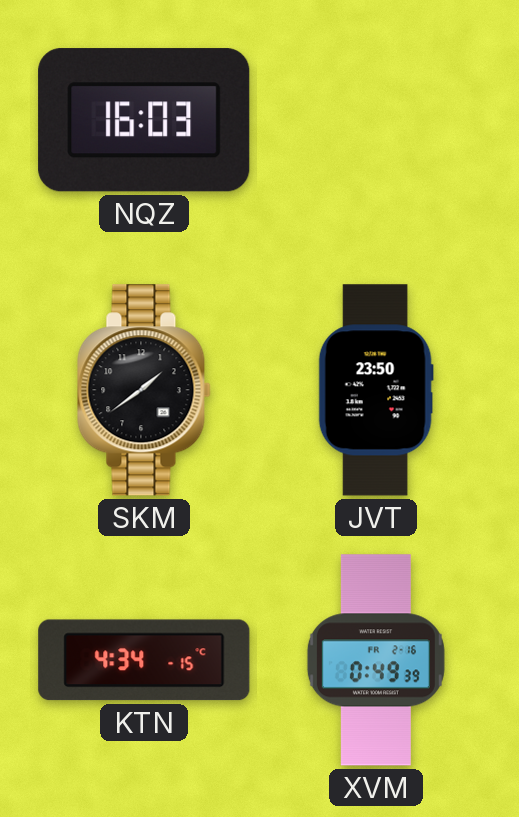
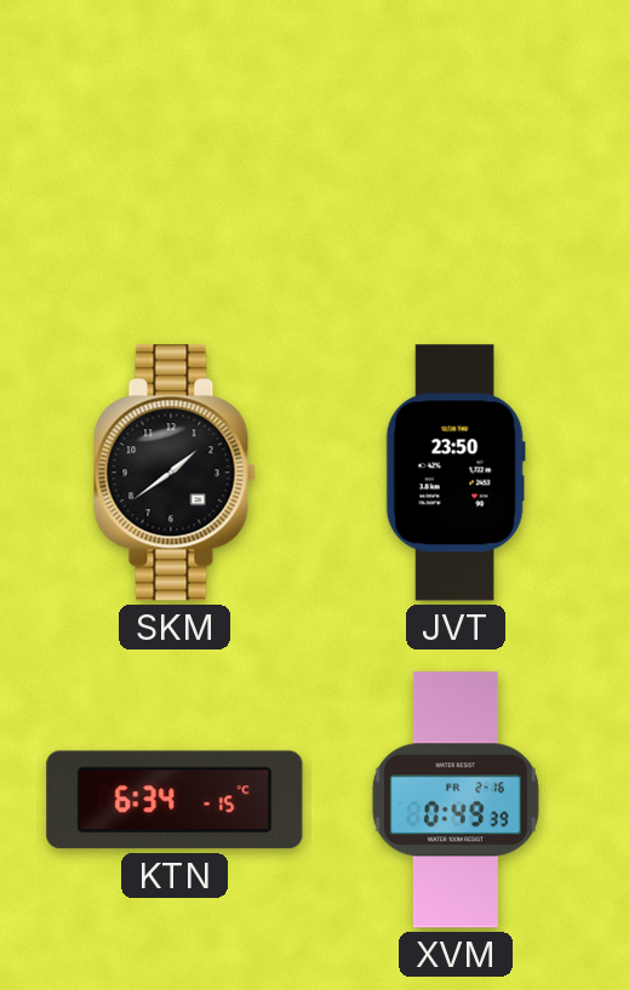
NQZ: 16:03 -> none (144, 120)
KTN: 4:34 -> 6:34 (175, 800)
